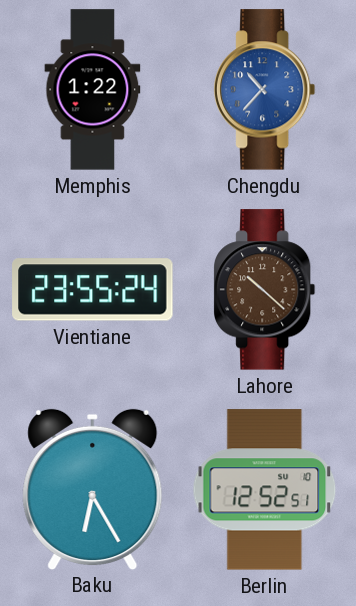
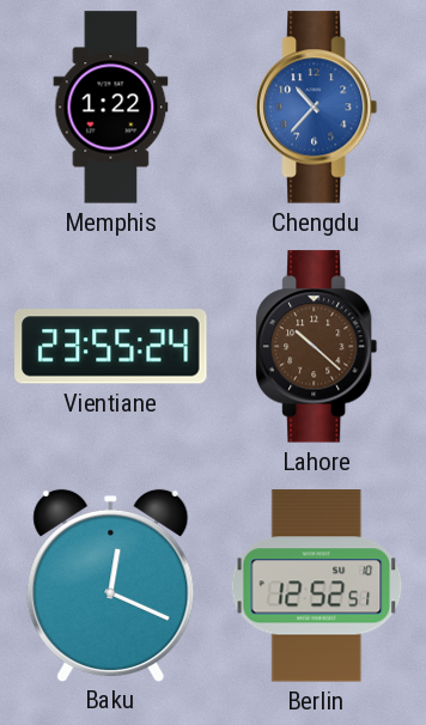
Baku: 6:25 -> 12:19 (111, 585)
